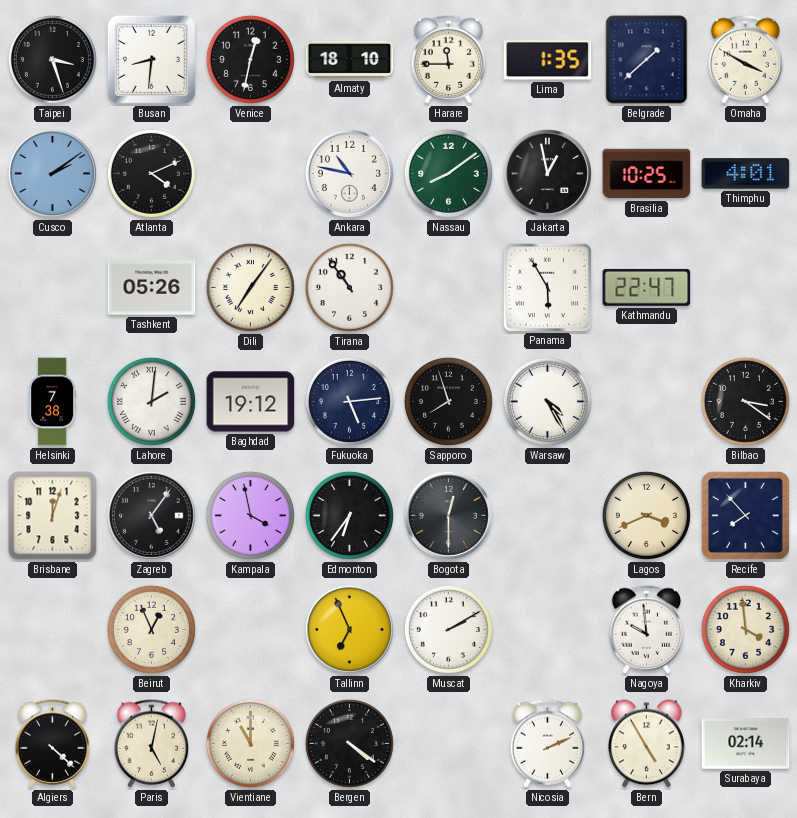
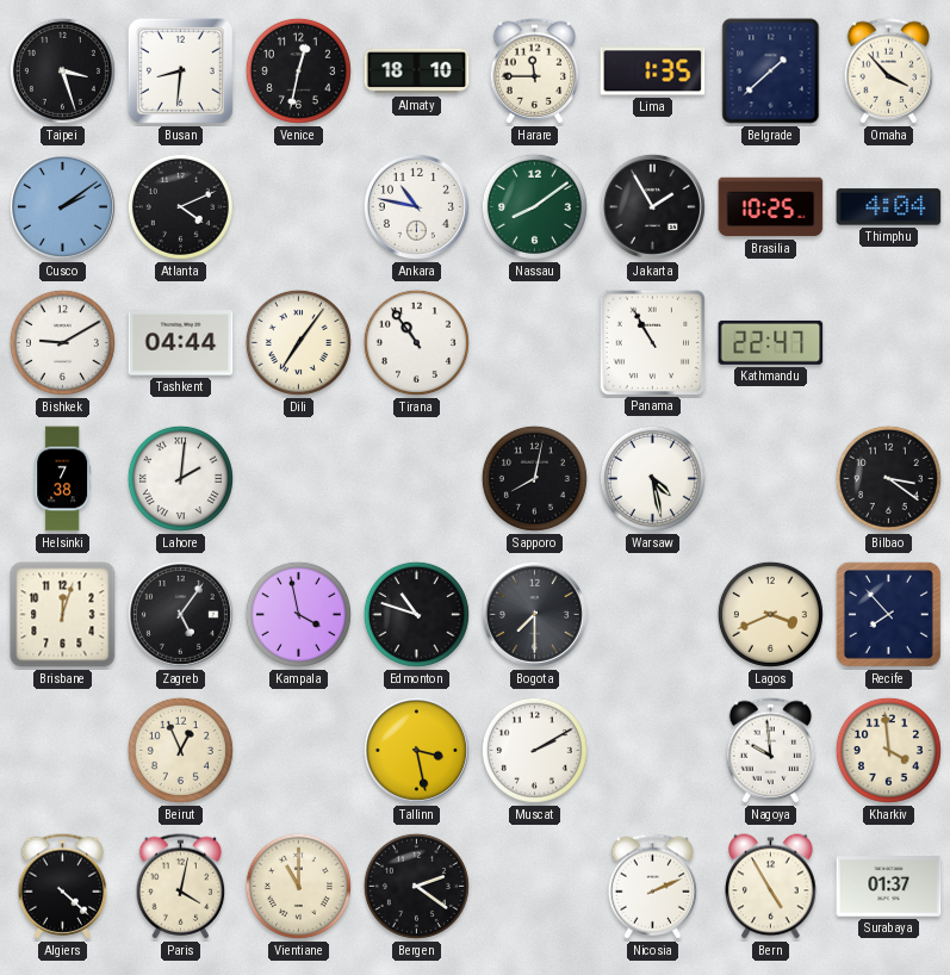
Omaha: 3:50 -> 3:53 (889, 72)
Jakarta: 12:58 -> 1:55 (652, 206)
Thimphu: 4:01 -> 4:04 (889, 207)
Bishkek: none -> 9:10 (62, 342)
Tashkent: 05:26 -> 04:44 (181, 343)
Panama: 5:55 -> 10:55 (652, 342)
Baghdad: 19:12 -> none (251, 402)
Fukuoka: 5:14 -> none (349, 401)
Sapporo: 7:57 -> 8:02 (534, 478)
Warsaw: 4:25 -> 4:28 (652, 478)
Edmonton: 6:36 -> 10:48 (416, 614)
Bogota: 12:30 -> 7:30 (534, 614)
Tallinn: 6:56 -> 3:28 (416, 750)
Paris: 5:02 -> 4:02 (181, 887)
Bergen: 4:21 -> 2:21 (416, 886)
Surabaya: 02:14 -> 01:37 (889, 887)
